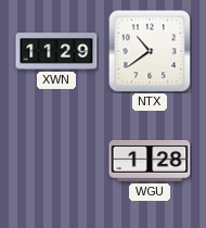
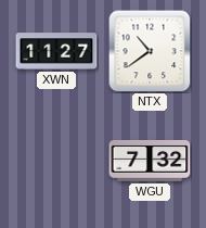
XWN: 11:29 -> 11:27 (56, 51)
WGU: 1:28 -> 7:32 (150, 161)
